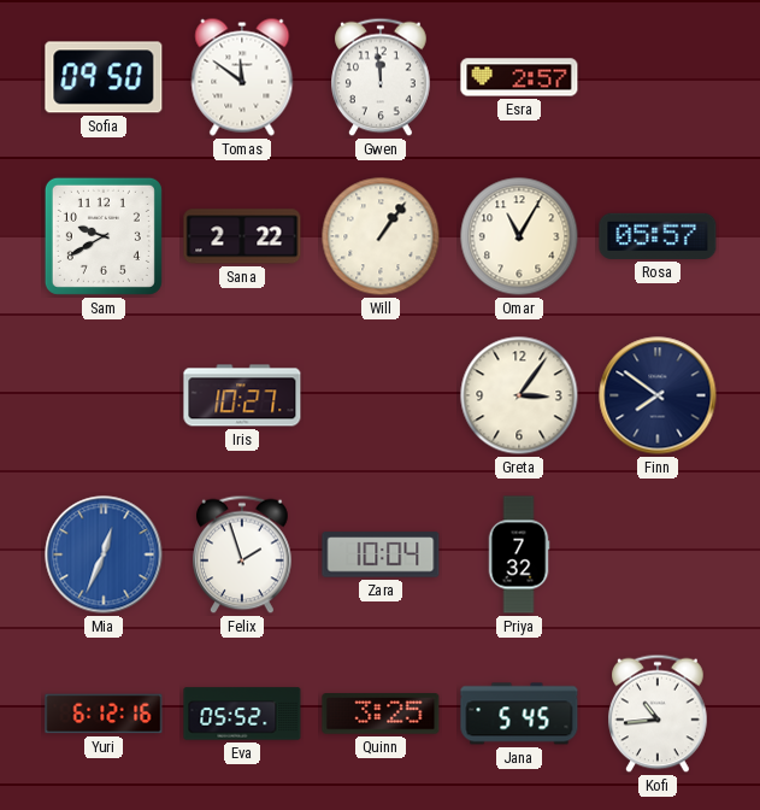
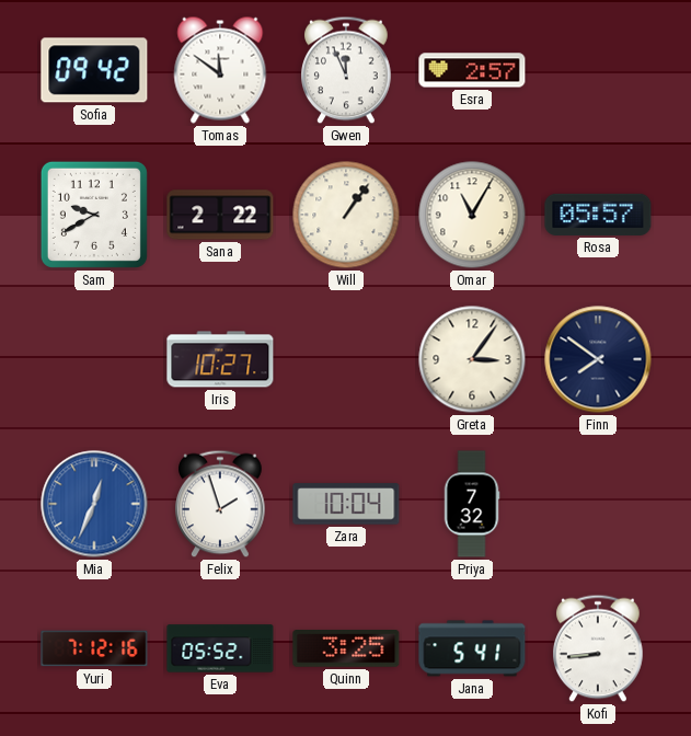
Sofia: 09:50 -> 09:42 (94, 70)
Gwen: 11:59 -> 11:56 (346, 70)
Yuri: 6:12 -> 7:12 (94, 648)
Jana: 5:45 -> 5:41 (472, 648)
Kofi: 10:44 -> 8:44 (598, 648)
